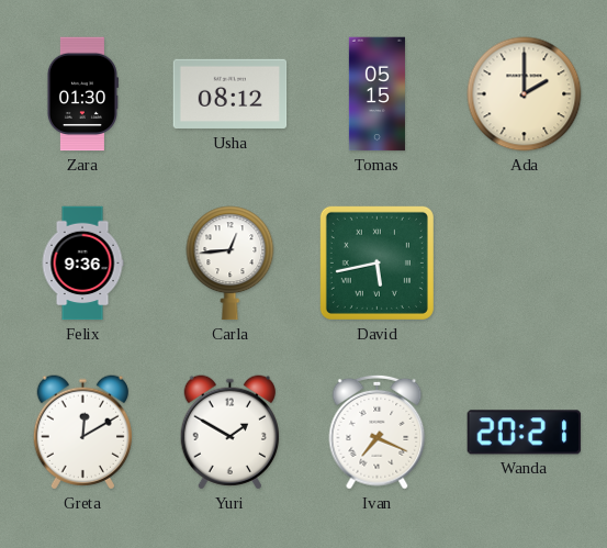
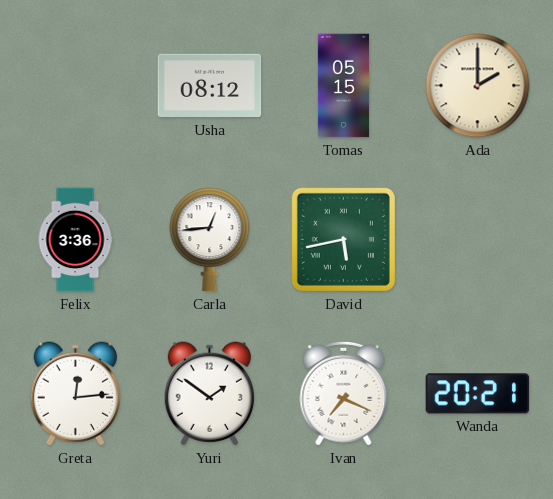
Zara: 01:30 -> none (82, 94)
Felix: 9:36 -> 3:36 (75, 240)
Greta: 12:10 -> 12:14 (75, 394)
Yuri: 1:50 -> 1:51 (209, 394)
